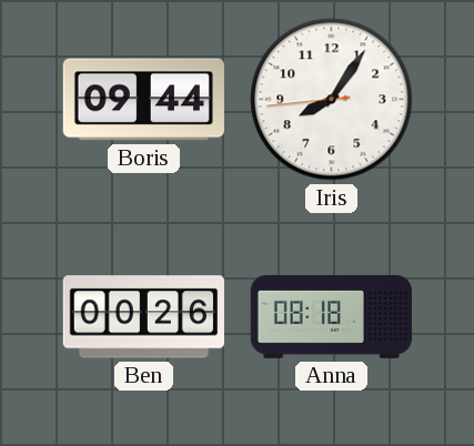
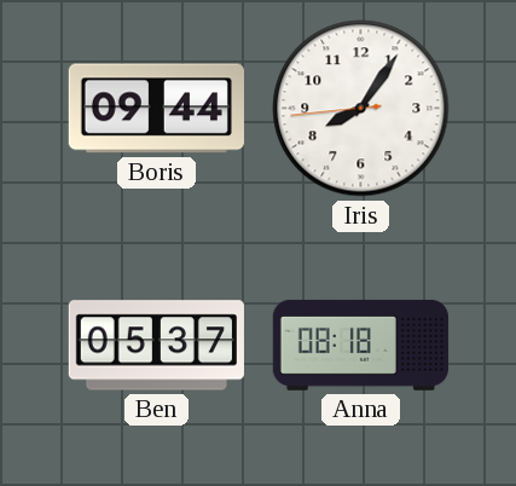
Ben: 00:26 -> 05:37 (156, 346)
